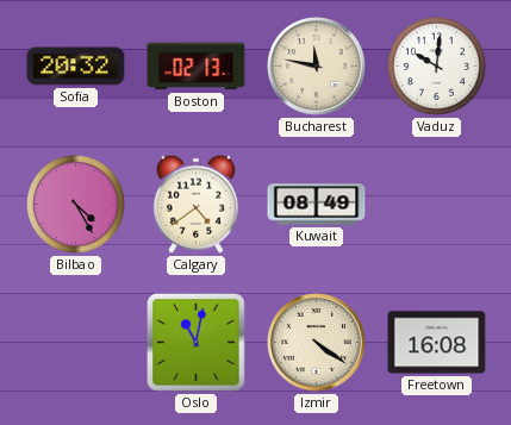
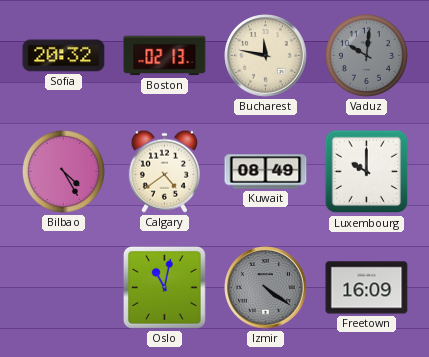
Vaduz dial: white -> grey (366, 55)
Luxembourg: none -> 10:00 (367, 172)
Izmir dial: cream -> grey (266, 288)
Freetown: 16:08 -> 16:09 (367, 288)
